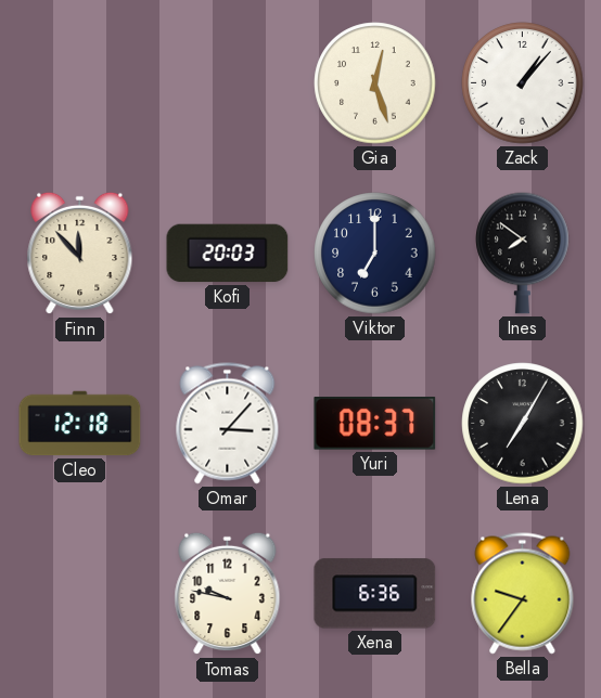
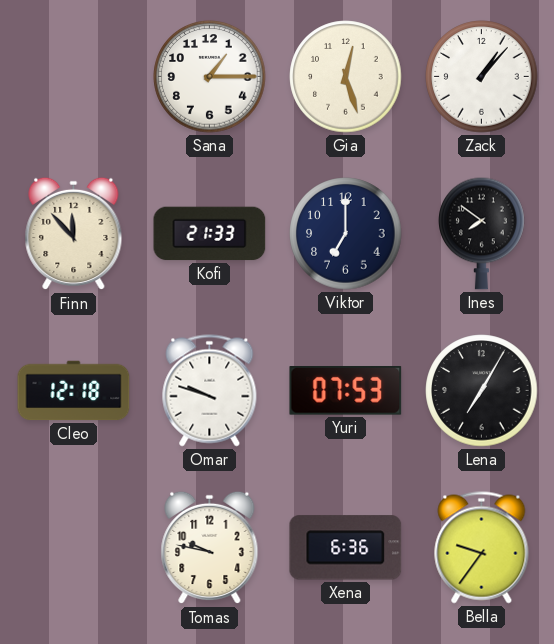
Sana: none -> 1:15 (210, 77)
Kofi: 20:03 -> 21:33 (210, 234)
Omar: 3:07 -> 9:48 (210, 391)
Yuri: 08:37 -> 07:53 (346, 391)
